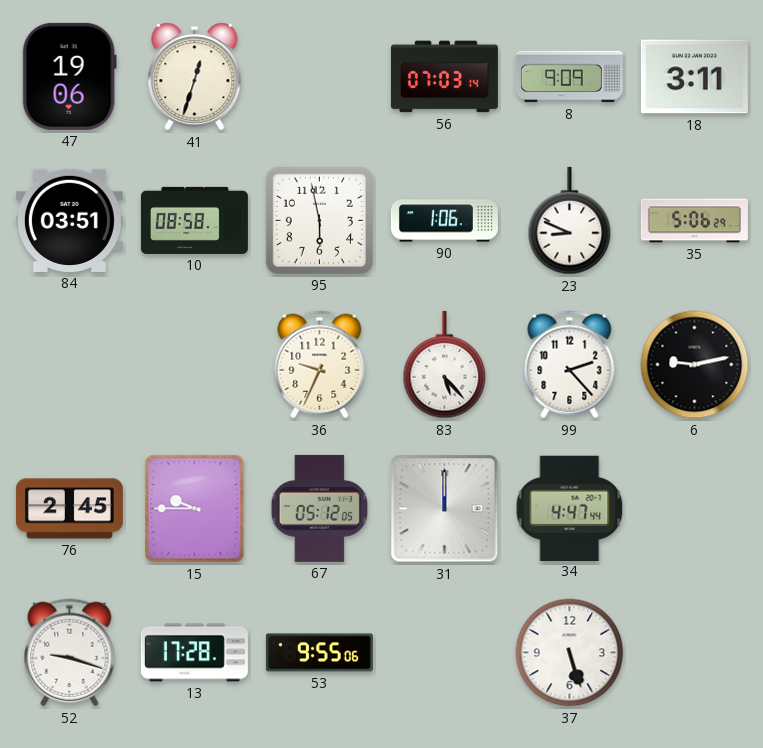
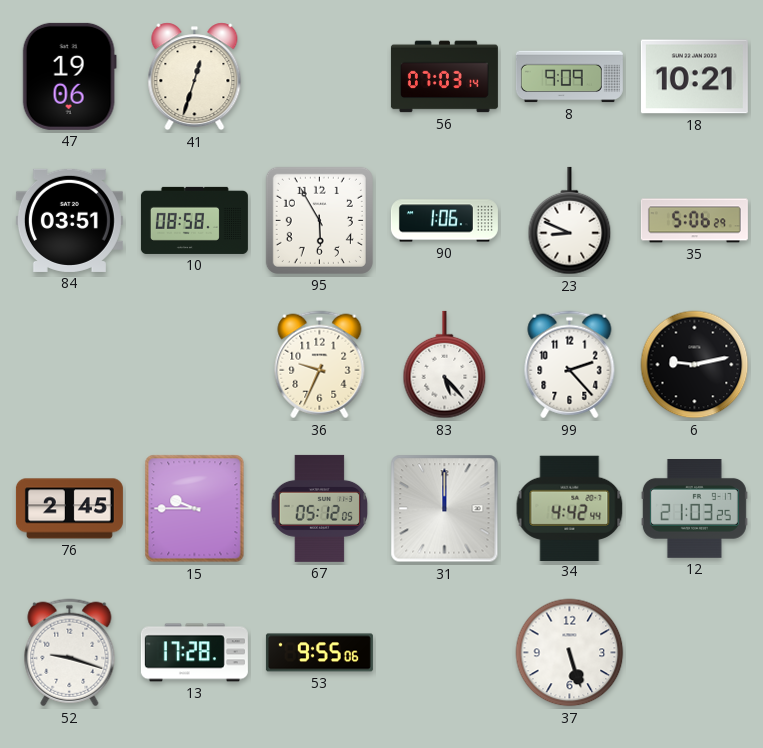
18: 3:11 -> 10:21 (694, 77)
95: 5:58 -> 5:55 (319, 220)
34: 4:47 -> 4:42 (570, 508)
12: none -> 21:03 (694, 509)
